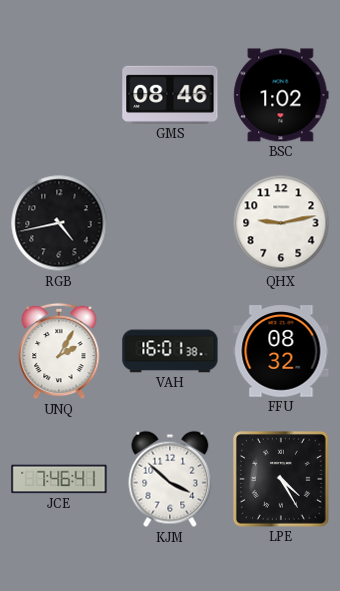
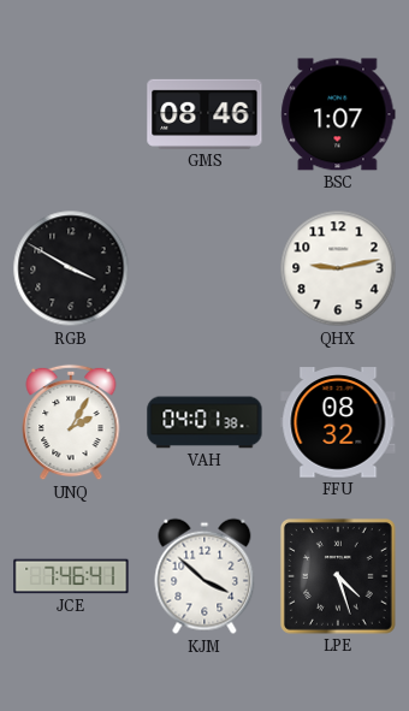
BSC: 1:02 -> 1:07 (338, 114)
RGB: 4:43 -> 3:50 (71, 268)
VAH: 16:01 -> 04:01 (204, 422)
LPE: 4:25 -> 4:27 (338, 576)
